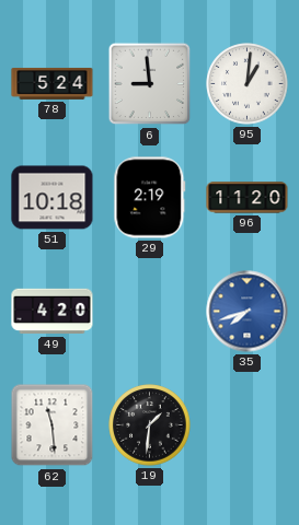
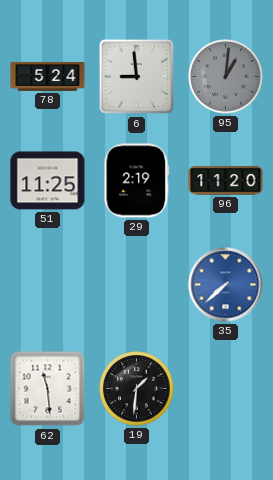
95 dial: white -> grey (226, 77)
51: 10:18 -> 11:25 (48, 181)
49: 4:20 -> none (53, 312)
35: 7:42 -> 7:38 (226, 285)
